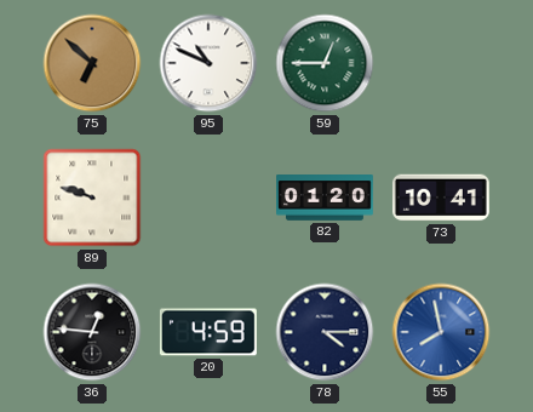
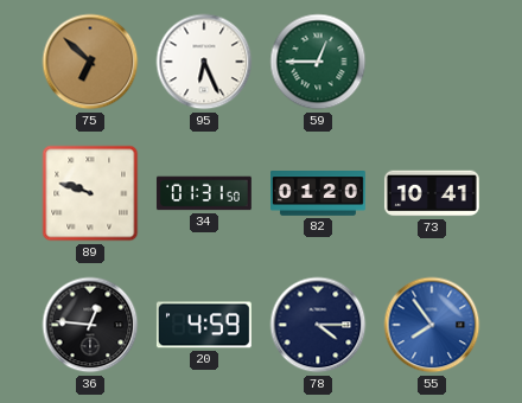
95: 10:49 -> 6:26 (204, 62)
34: none -> 01:31 (204, 193)
55: 7:58 -> 7:54 (432, 325)
